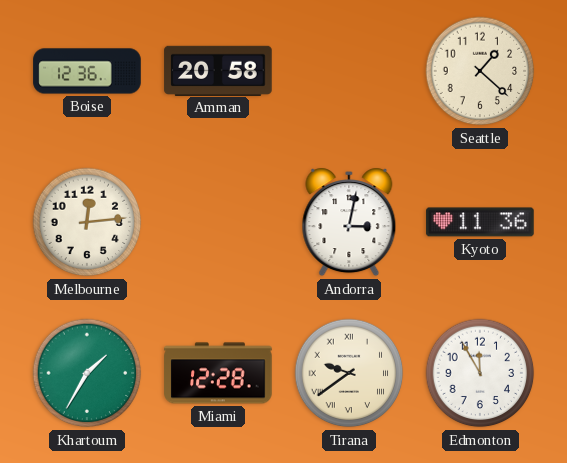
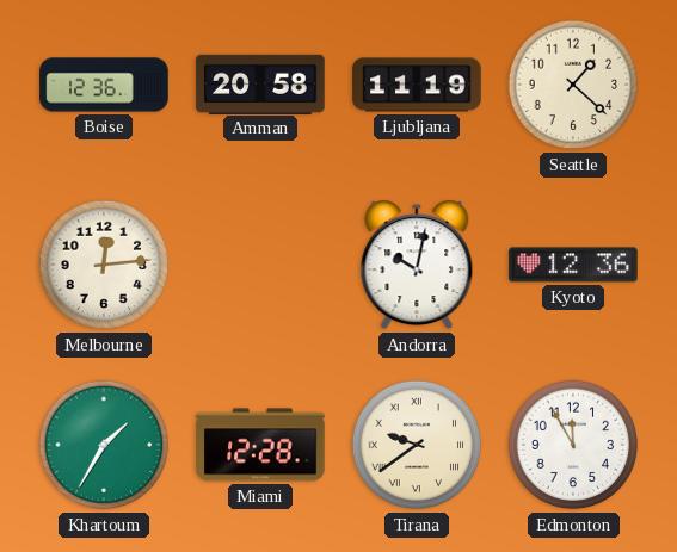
Ljubljana: none -> 11:19 (417, 85)
Andorra: 3:02 -> 10:02 (417, 265)
Kyoto: 11:36 -> 12:36 (573, 265)
